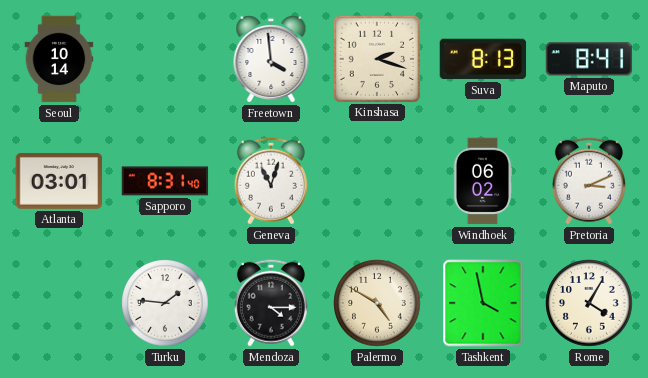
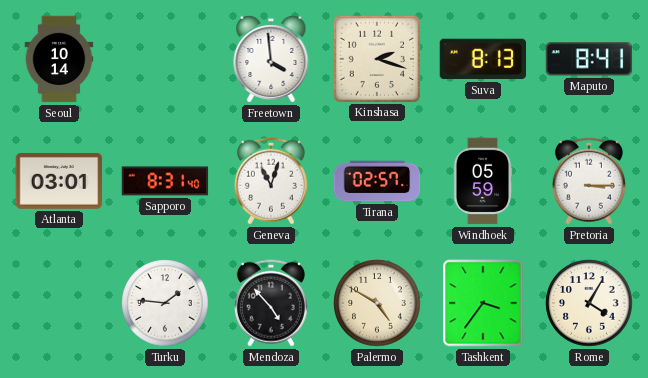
Tirana: none -> 02:57 (377, 181)
Windhoek: 06:02 -> 05:59 (483, 181)
Pretoria: 3:11 -> 3:15 (589, 181)
Mendoza: 4:15 -> 4:53 (271, 303)
Tashkent: 3:58 -> 3:36 (483, 303)
